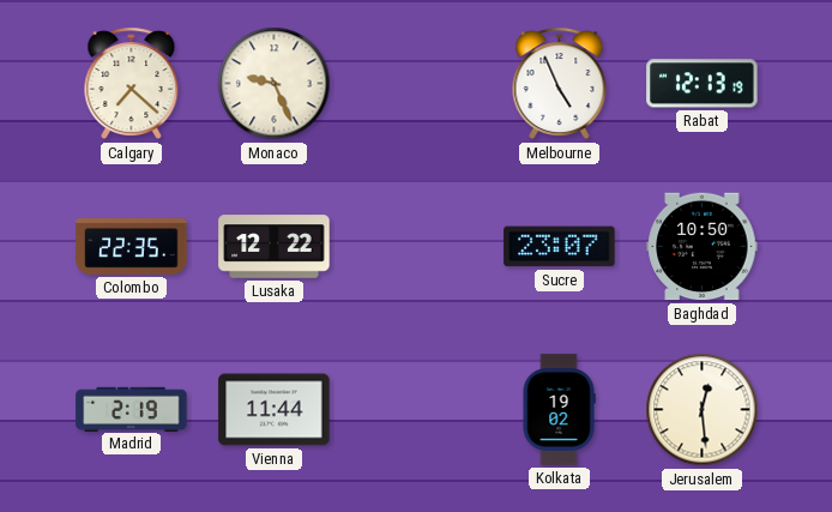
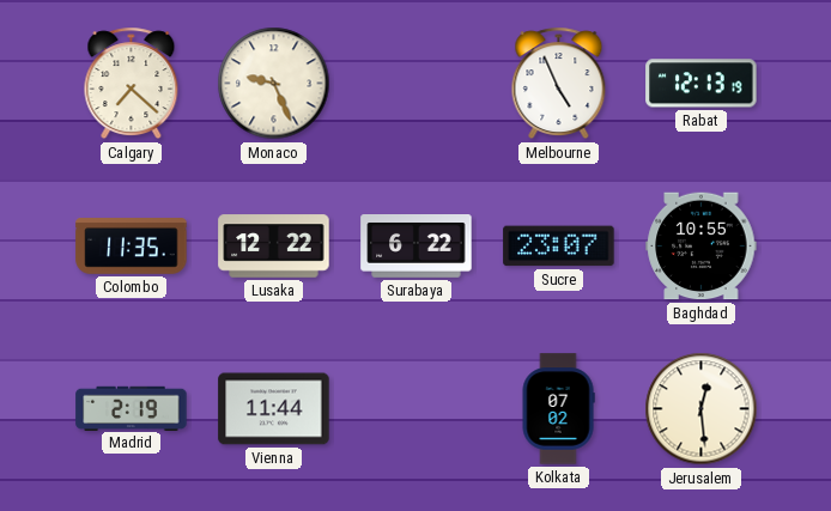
Colombo: 22:35 -> 11:35 (132, 247)
Surabaya: none -> 6:22 (417, 247)
Baghdad: 10:50 -> 10:55 (702, 247)
Kolkata: 19:02 -> 07:02 (558, 409)
